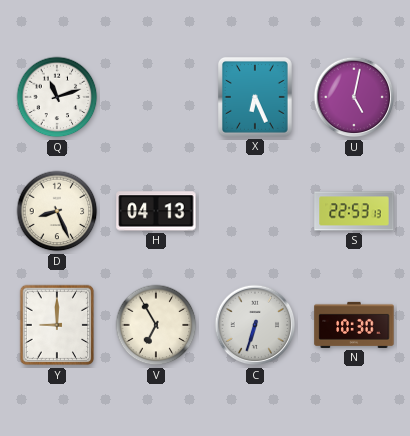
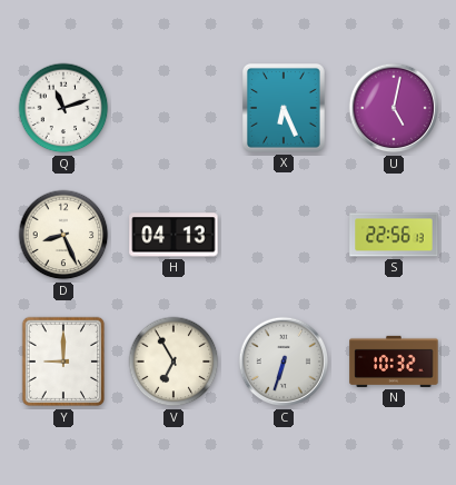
S: 22:53 -> 22:56 (394, 235)
N: 10:30 -> 10:32 (394, 362)
